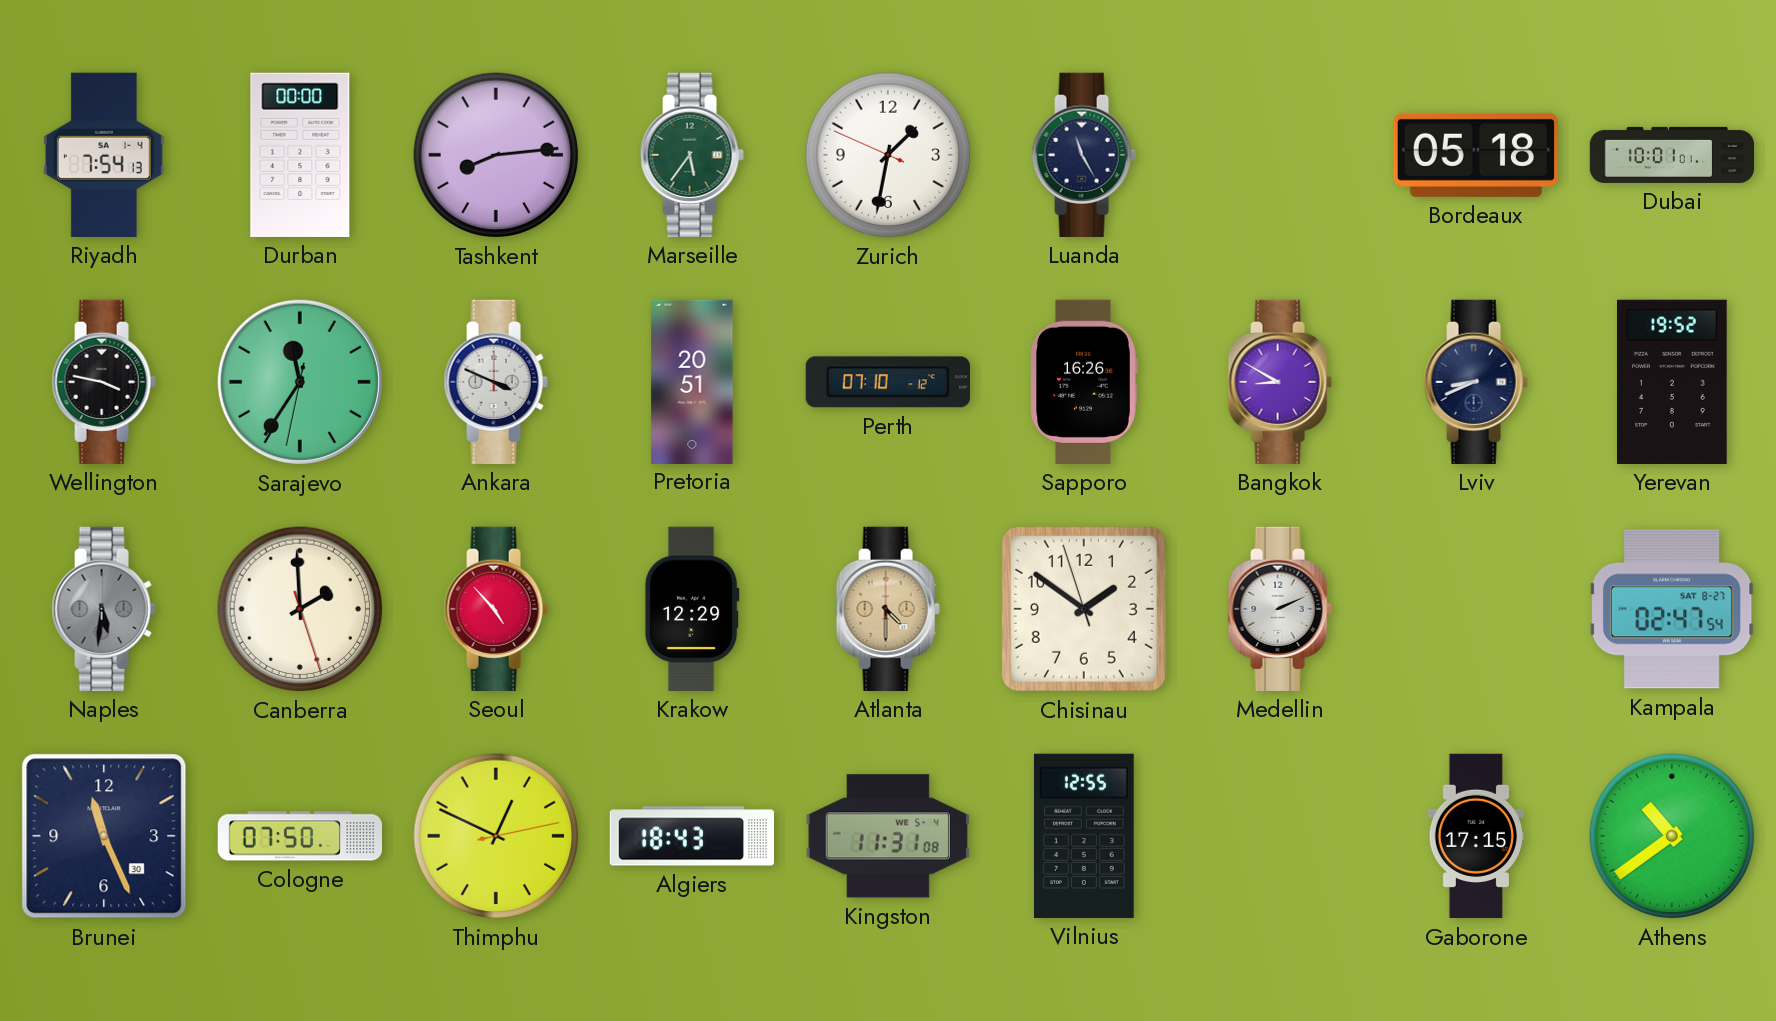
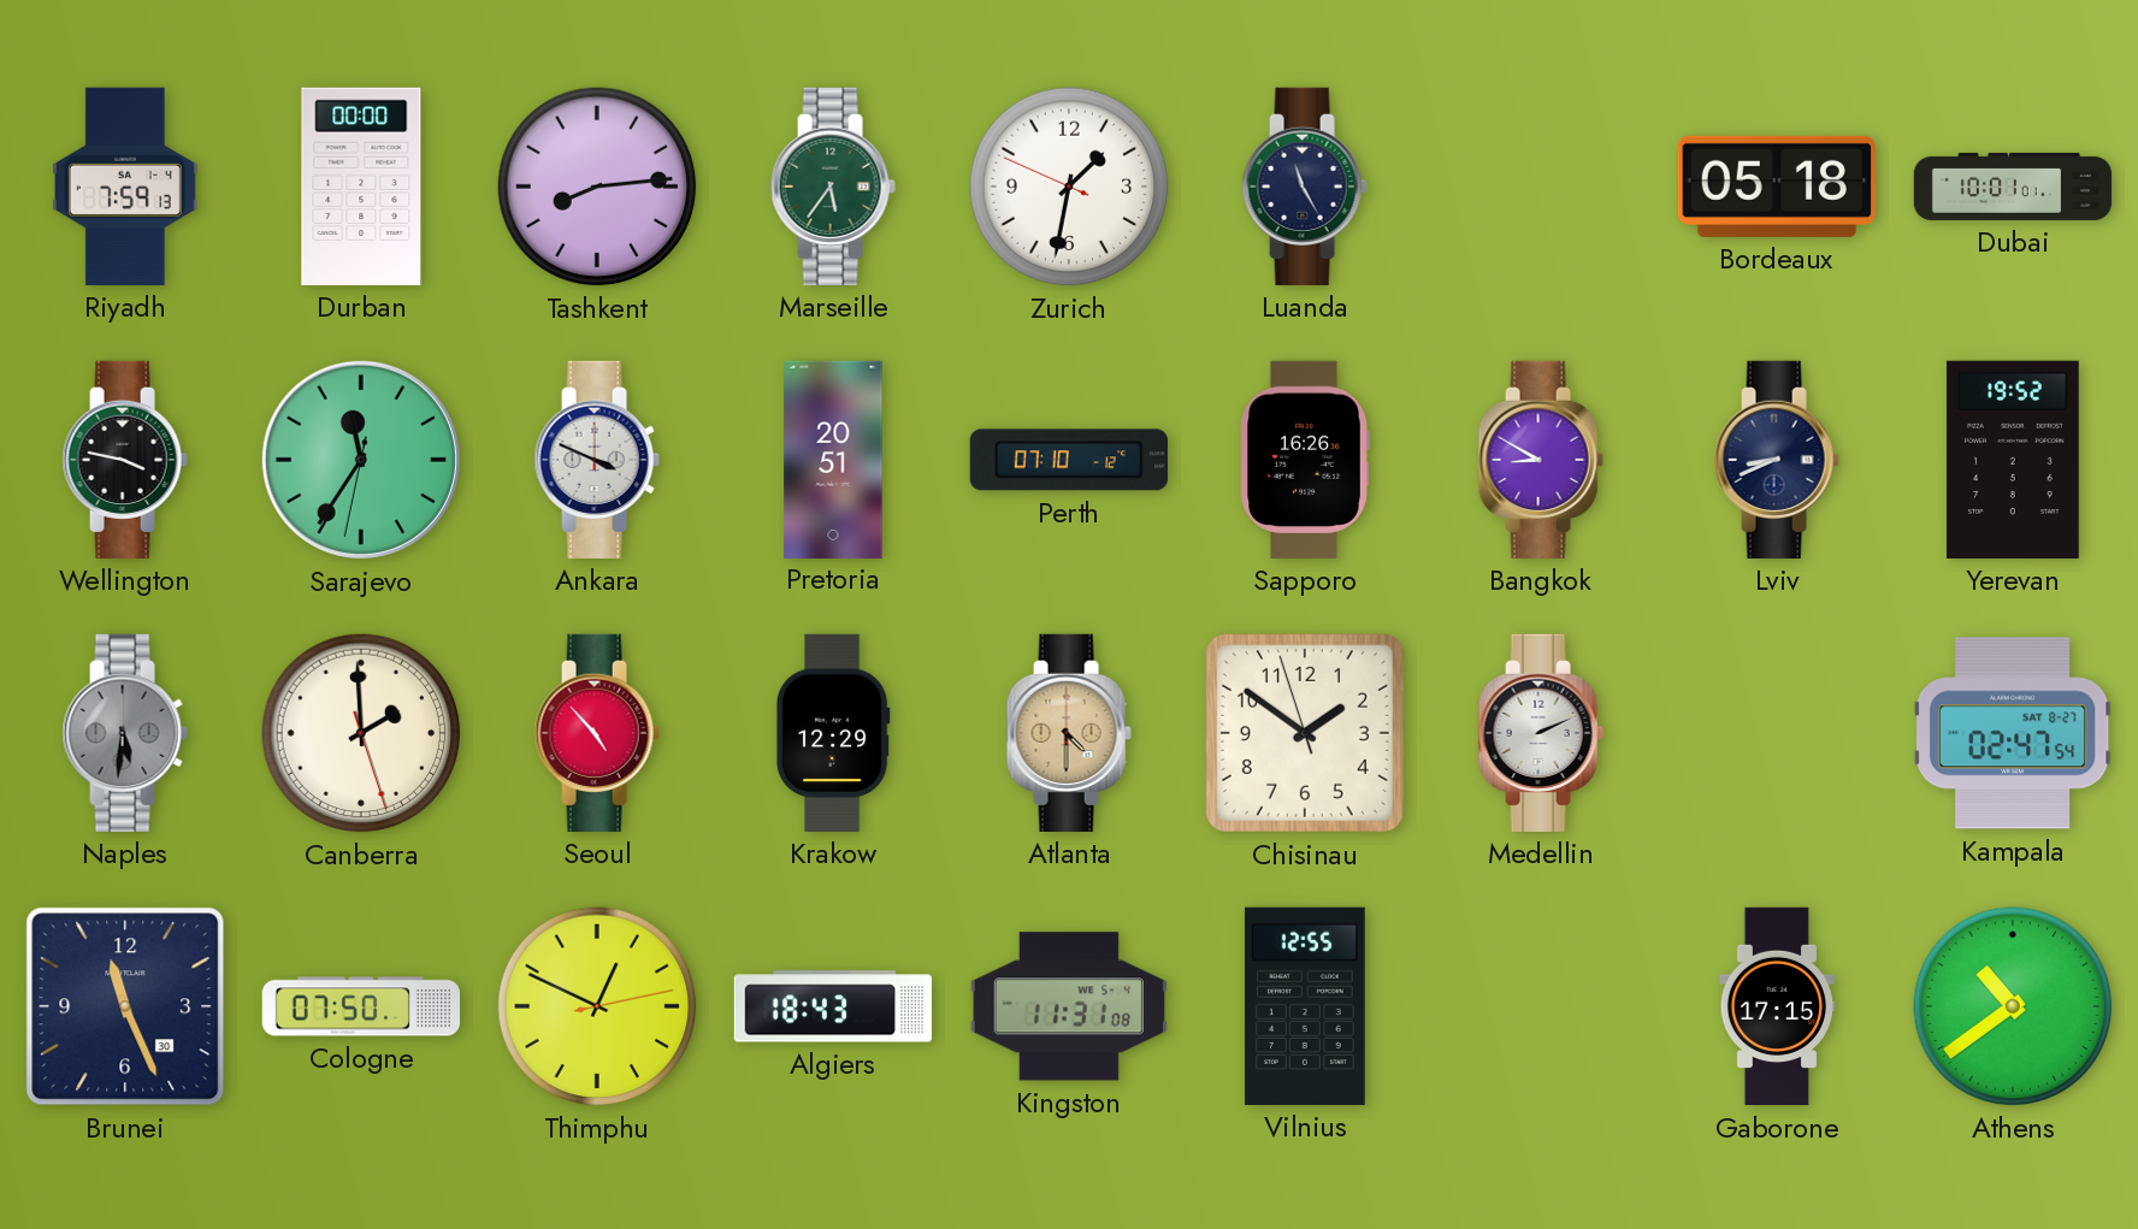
Riyadh: 7:54 -> 7:59 (125, 187)
